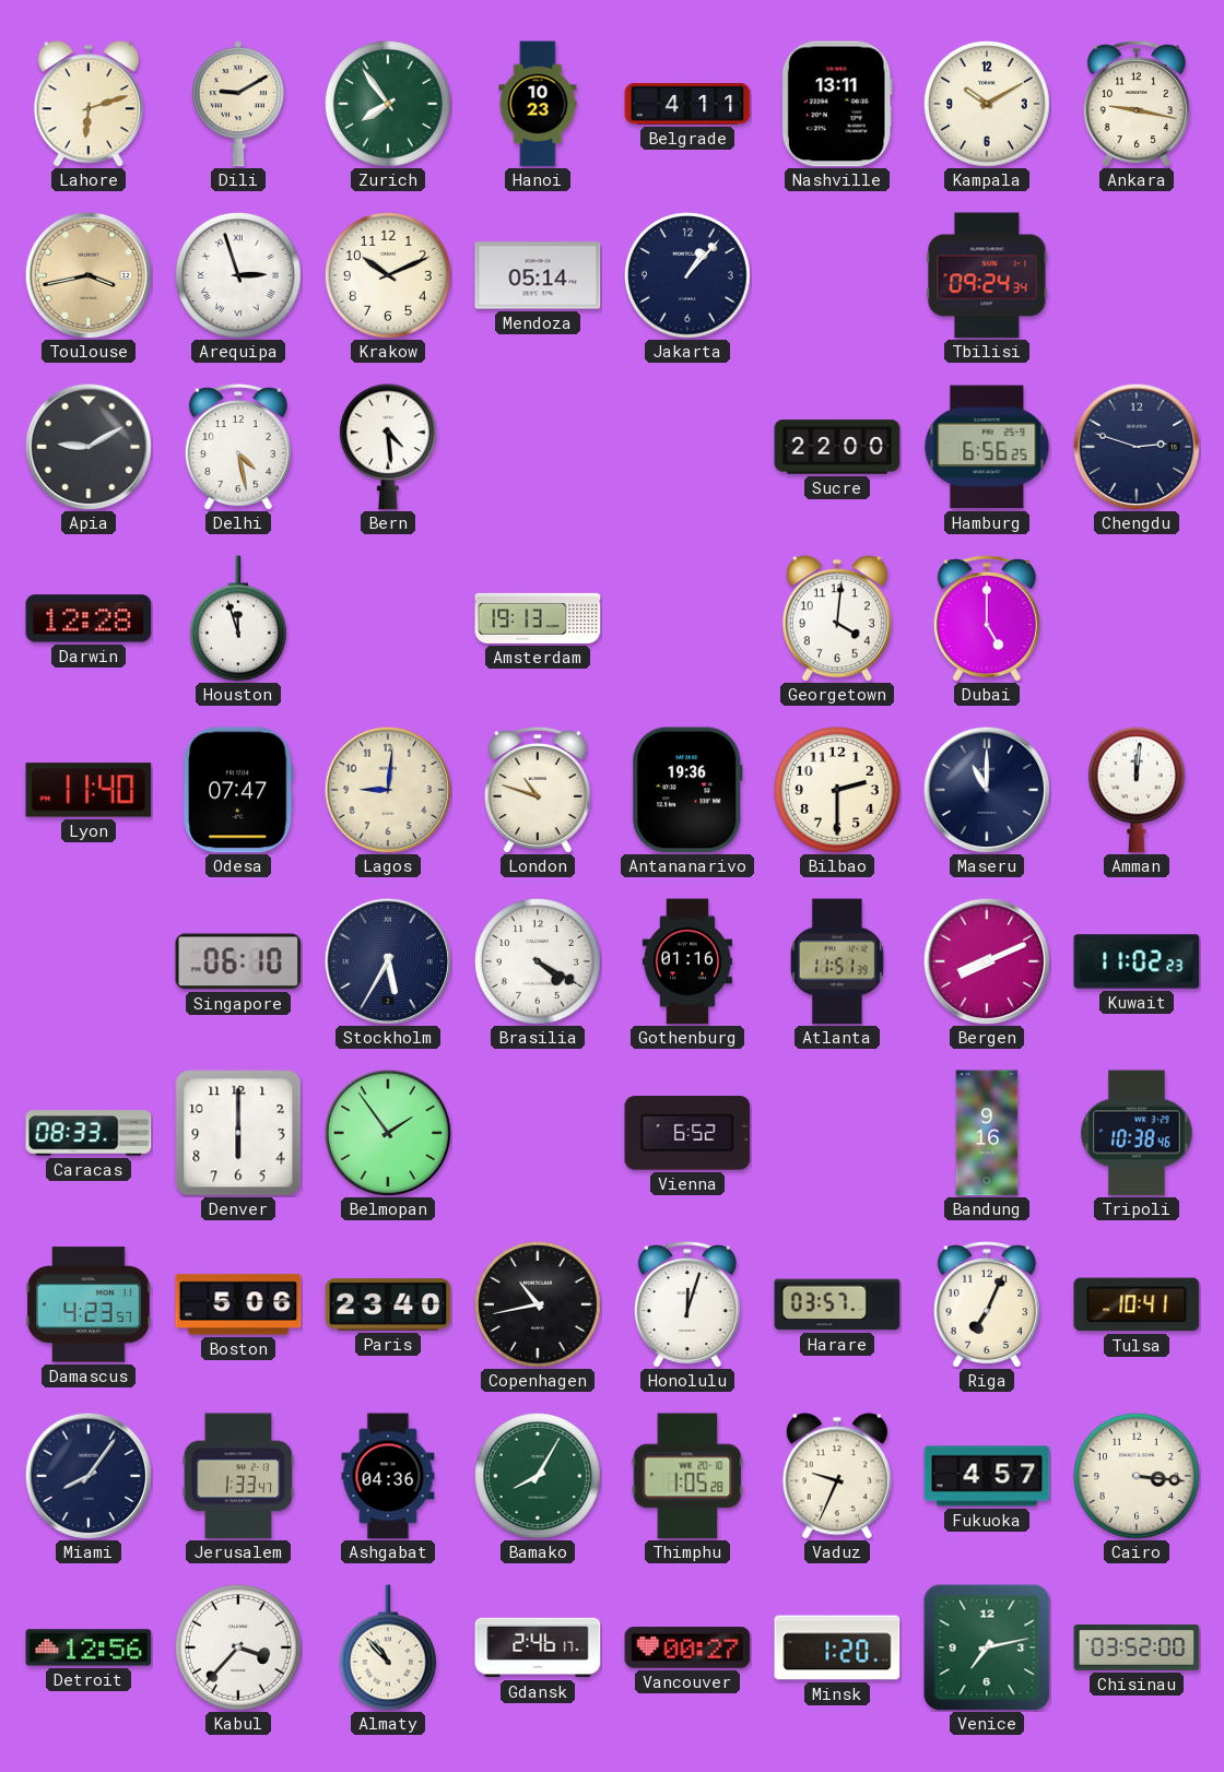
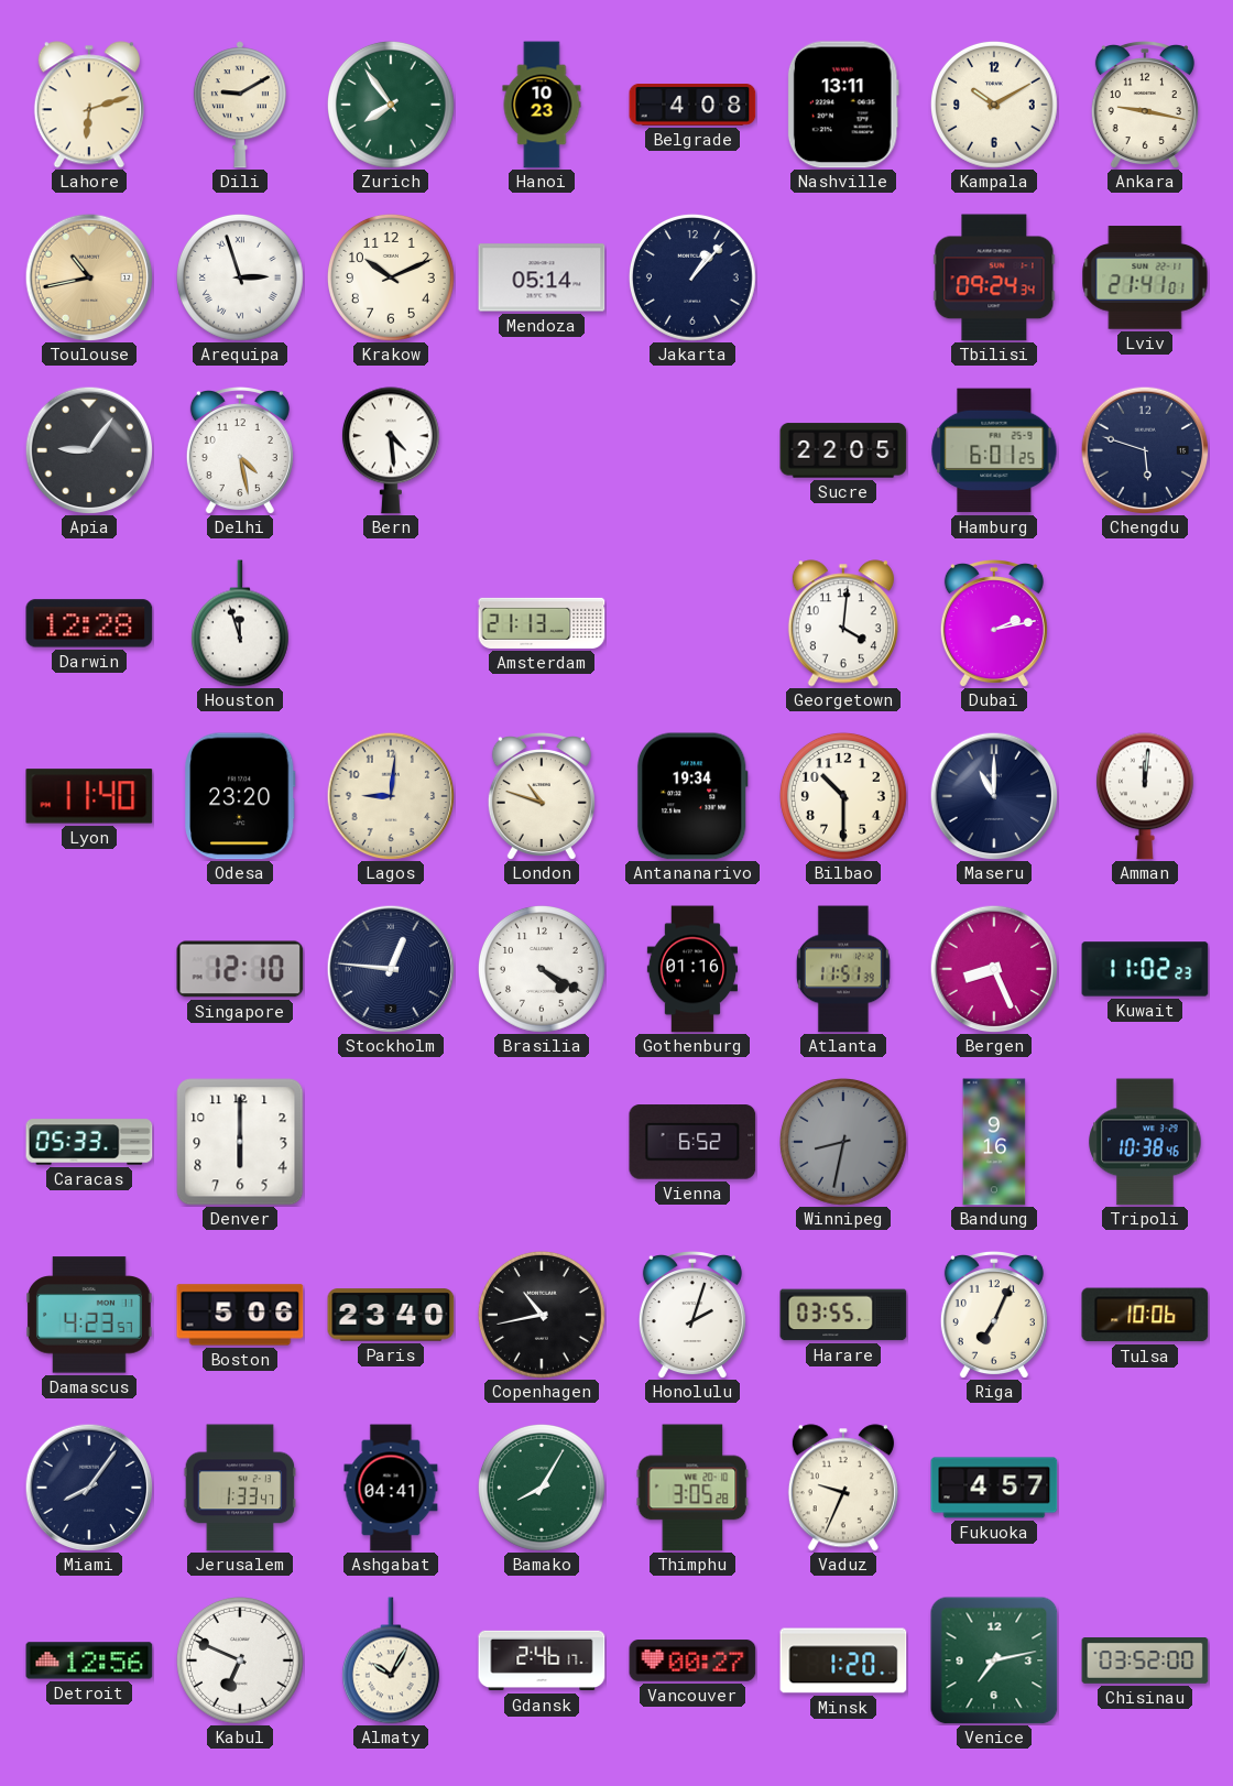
Belgrade: 4:11 -> 4:08 (692, 106)
Toulouse: 3:43 -> 10:43 (89, 277)
Lviv: none -> 21:41 (1145, 277)
Apia: 9:10 -> 9:06 (89, 450)
Sucre: 22:00 -> 22:05 (843, 450)
Hamburg: 6:56 -> 6:01 (994, 450)
Chengdu: 2:48 -> 5:48 (1145, 450)
Amsterdam: 19:13 -> 21:13 (542, 623)
Dubai: 5:00 -> 2:13 (994, 624)
Odesa: 07:47 -> 23:20 (241, 796)
Antananarivo: 19:36 -> 19:34 (692, 796)
Bilbao: 2:30 -> 10:30 (843, 796)
Singapore: 06:10 -> 12:10 (240, 969)
Stockholm: 5:35 -> 12:46 (391, 969)
Bergen: 8:11 -> 8:26 (994, 969)
Caracas: 08:33 -> 05:33 (89, 1142)
Belmopan: 1:54 -> none (388, 1133)
Winnipeg: none -> 8:32 (843, 1142)
Honolulu: 12:03 -> 2:03 (692, 1316)
Harare: 03:57 -> 03:55 (843, 1315)
Tulsa: 10:41 -> 10:06 (1145, 1315)
Ashgabat: 04:36 -> 04:41 (391, 1488)
Thimphu: 1:05 -> 3:05 (692, 1488)
Cairo: 3:16 -> none (1137, 1476)
Kabul: 3:37 -> 6:49 (240, 1660)
Almaty: 10:53 -> 10:05 (391, 1660)
